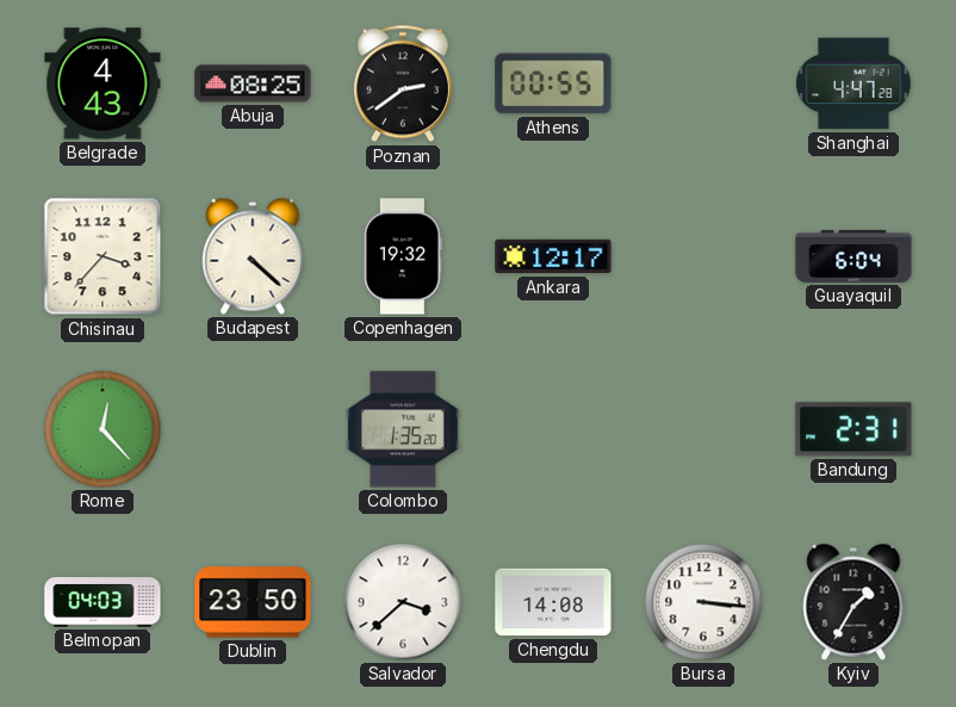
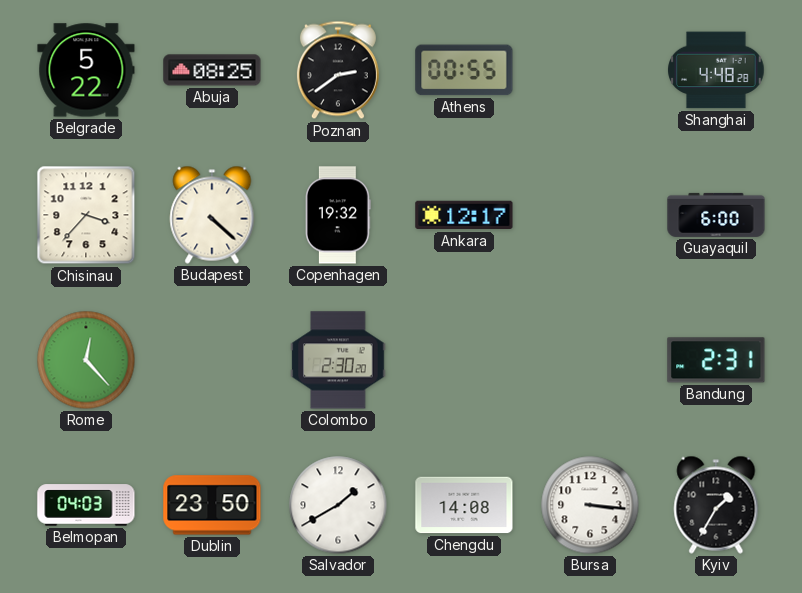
Belgrade: 4:43 -> 5:22 (86, 70)
Shanghai: 4:47 -> 4:48 (716, 70)
Guayaquil: 6:04 -> 6:00 (716, 215)
Colombo: 1:35 -> 2:30 (338, 360)
Salvador: 3:38 -> 1:40 (338, 505)
